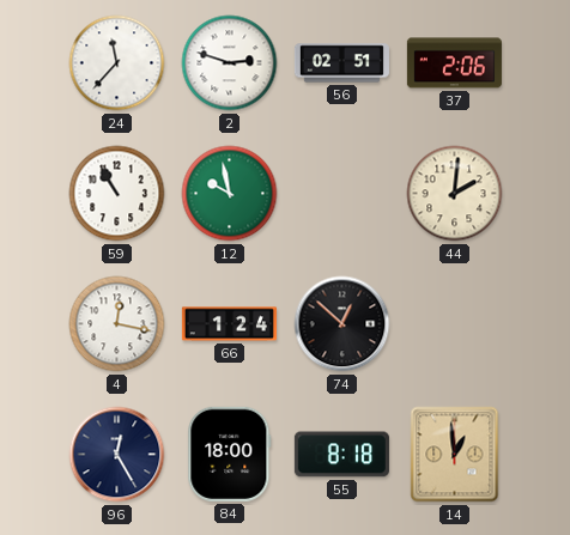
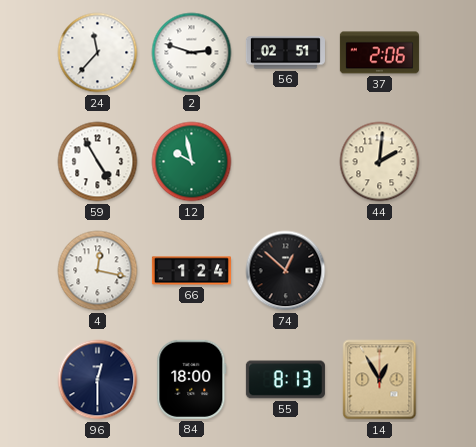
59: 10:55 -> 4:55 (98, 162)
96: 12:25 -> 12:30 (98, 380)
55: 8:18 -> 8:13 (285, 380)
14: 12:59 -> 12:55 (380, 380)
